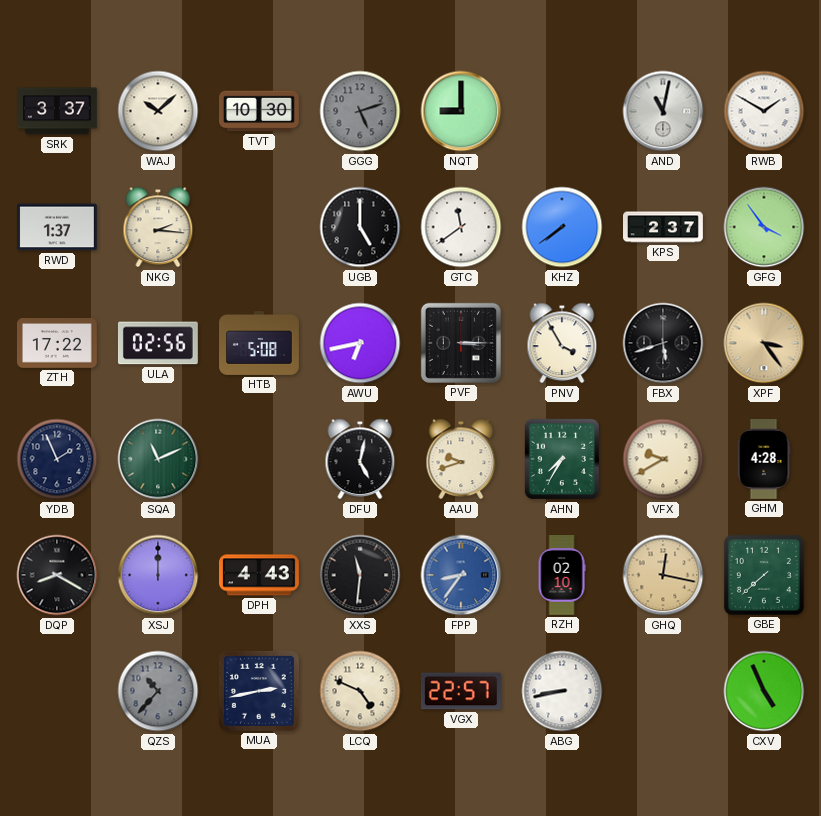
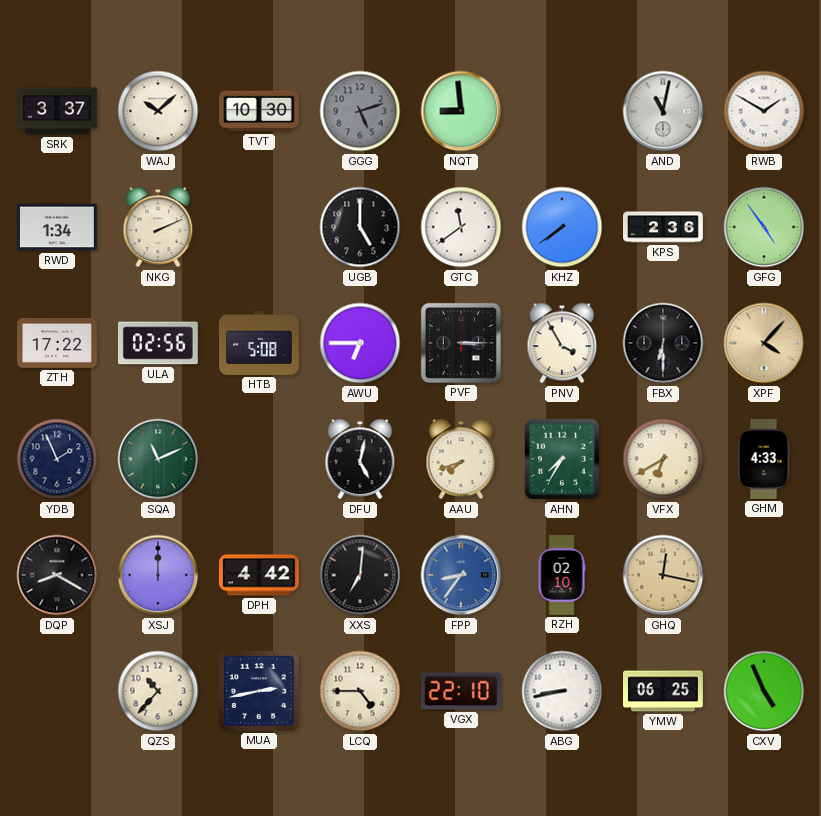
NQT: 9:00 -> 8:59 (461, 111)
RWD: 1:37 -> 1:34 (57, 227)
NKG: 2:16 -> 2:11 (158, 227)
KPS: 2:37 -> 2:36 (664, 227)
GFG: 3:54 -> 4:54 (764, 227)
AWU: 6:43 -> 6:45 (360, 343)
FBX: 5:42 -> 6:30 (663, 343)
XPF: 3:24 -> 4:07 (764, 343)
AAU: 9:42 -> 7:42 (461, 459)
VFX: 9:40 -> 6:40 (663, 459)
GHM: 4:28 -> 4:33 (764, 460)
DPH: 4:43 -> 4:42 (260, 575)
XXS: 11:31 -> 7:01 (360, 575)
GBE: 7:38 -> none (764, 575)
QZS dial: grey -> cream (158, 691)
LCQ: 4:49 -> 4:45 (360, 691)
VGX: 22:57 -> 22:10 (461, 691)
YMW: none -> 06:25 (664, 691)
